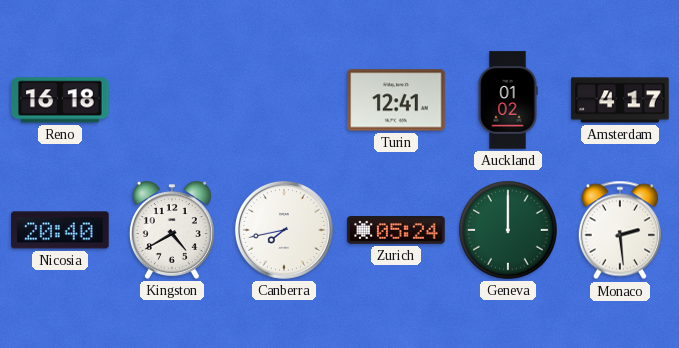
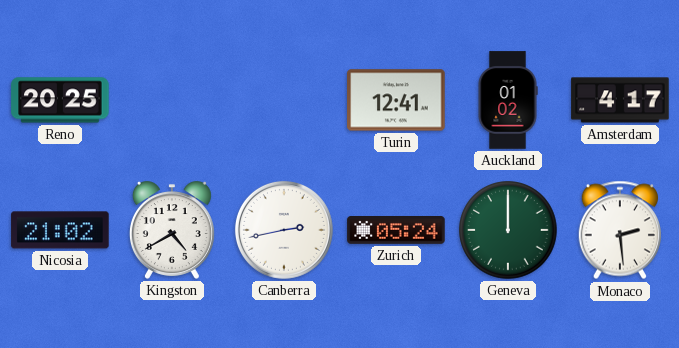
Reno: 16:18 -> 20:25 (60, 100)
Nicosia: 20:40 -> 21:02 (60, 230)
Canberra: 7:43 -> 2:43 (284, 230)
